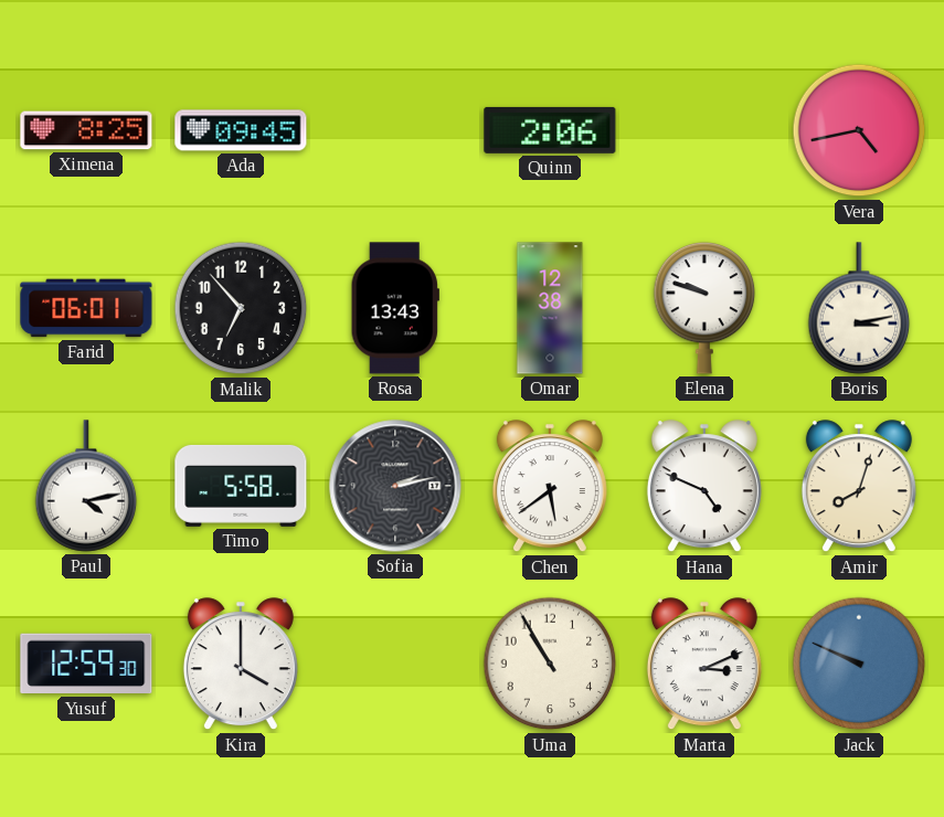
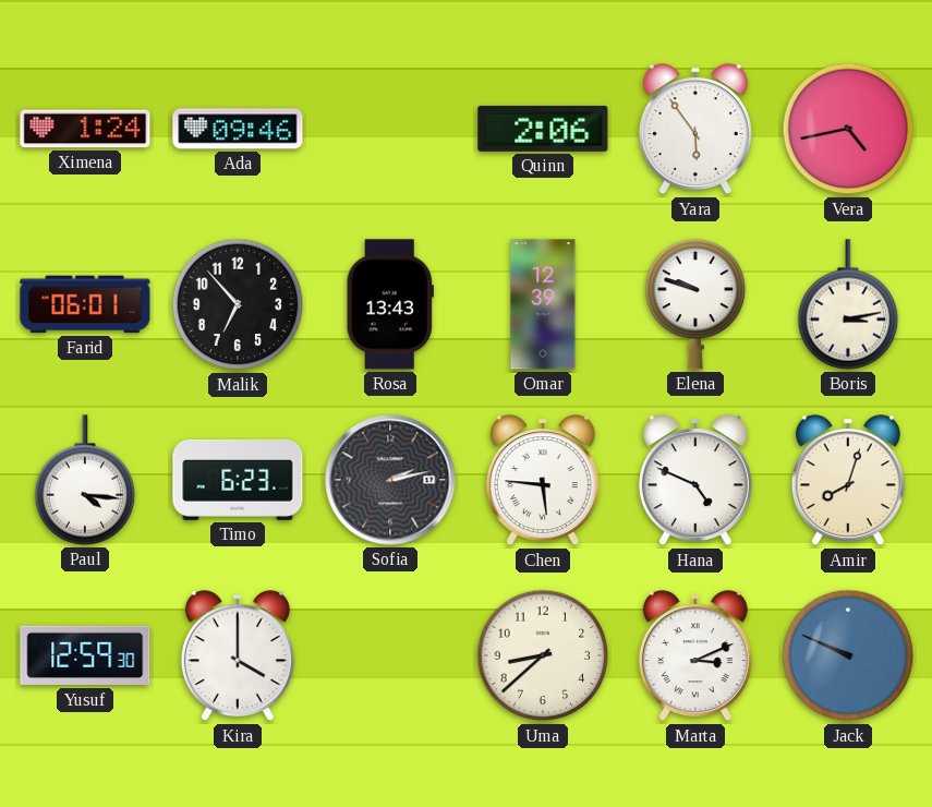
Ximena: 8:25 -> 1:24 (85, 129)
Ada: 09:45 -> 09:46 (238, 129)
Yara: none -> 5:54 (695, 130)
Omar: 12:38 -> 12:39 (543, 304)
Paul: 4:13 -> 4:16 (85, 480)
Timo: 5:58 -> 6:23 (238, 480)
Chen: 5:39 -> 5:46 (543, 481)
Uma: 10:55 -> 8:38 (543, 655)
